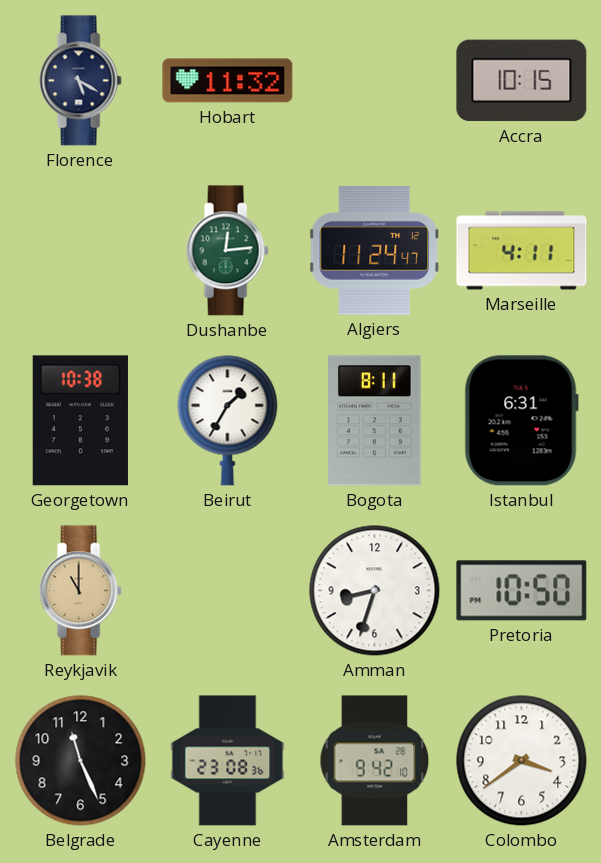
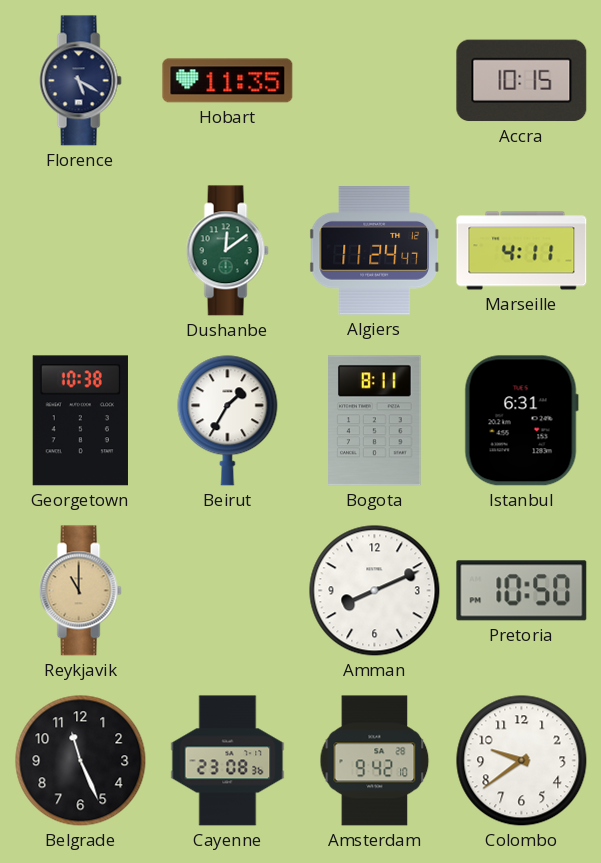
Hobart: 11:32 -> 11:35 (228, 81)
Dushanbe: 12:14 -> 12:09 (227, 251)
Amman: 8:33 -> 8:11 (375, 591)
Colombo: 3:39 -> 9:39 (522, 761)
